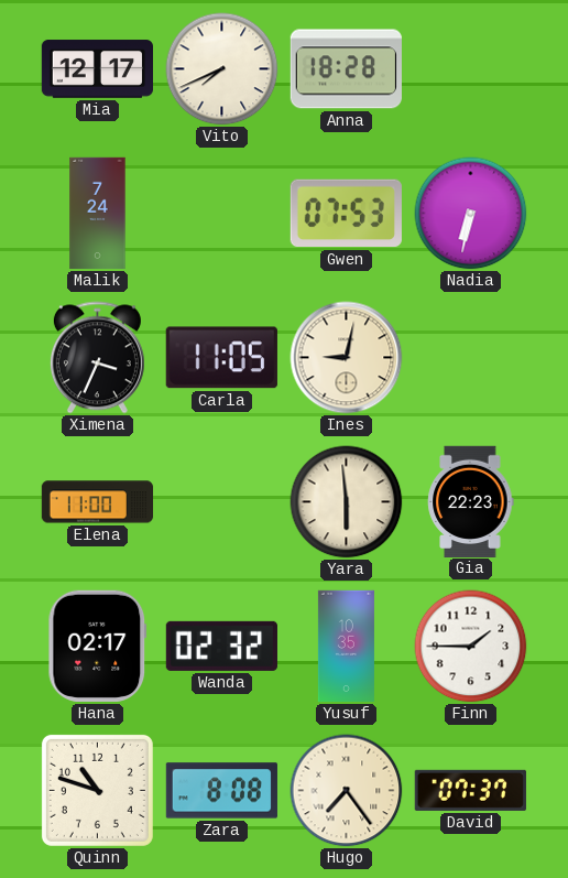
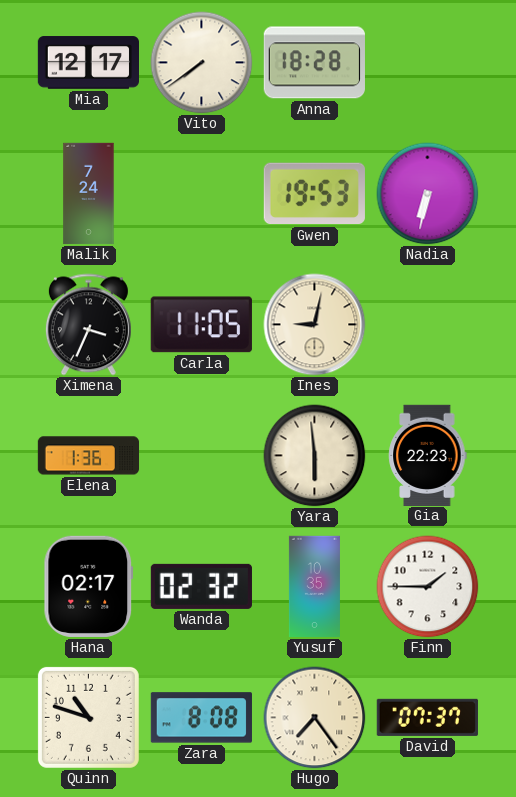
Vito: 7:41 -> 7:39 (202, 63)
Gwen: 07:53 -> 19:53 (314, 194)
Elena: 11:00 -> 1:36 (89, 456)
